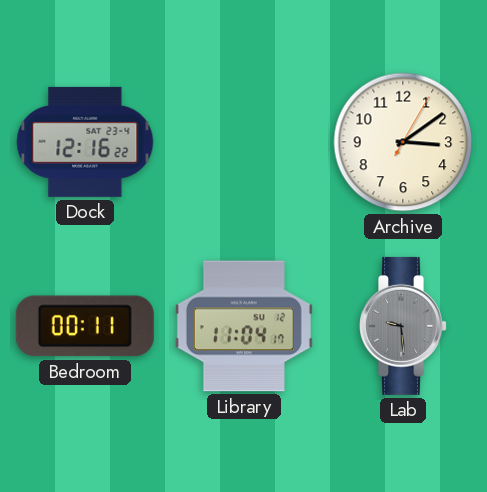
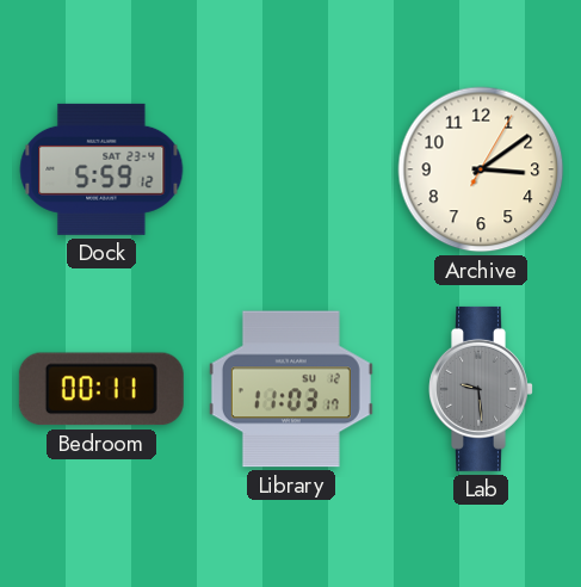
Dock: 12:16 -> 5:59 (101, 169)
Library: 11:04 -> 11:03 (291, 389)
